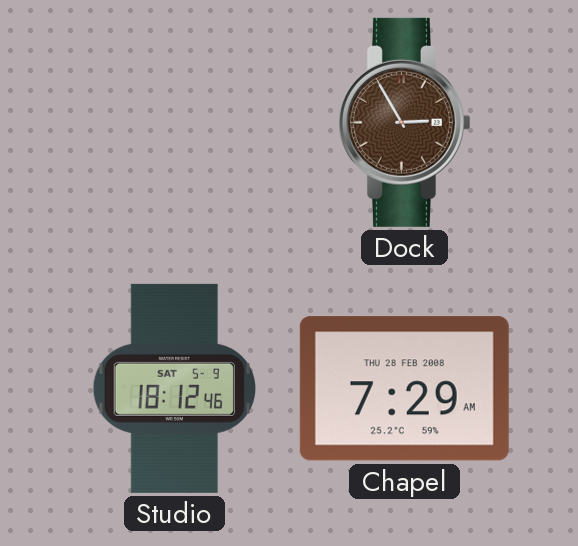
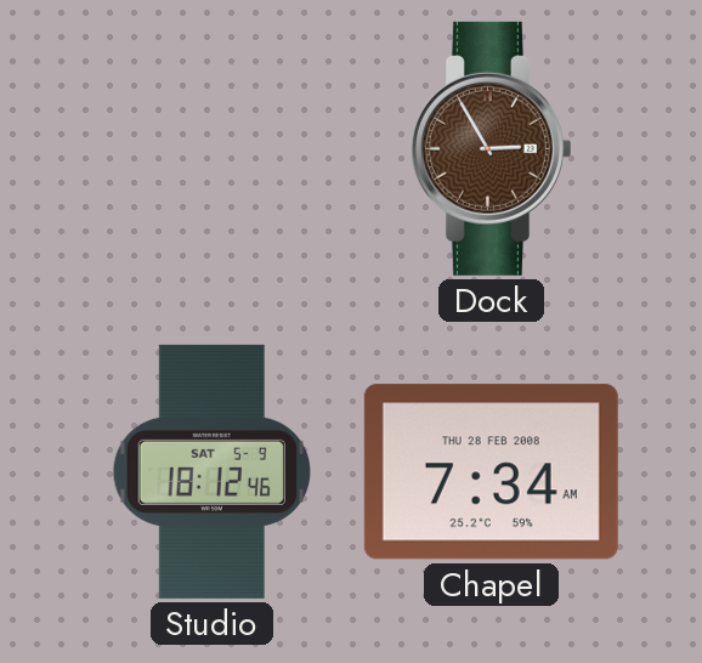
Chapel: 7:29 -> 7:34 (491, 472)
